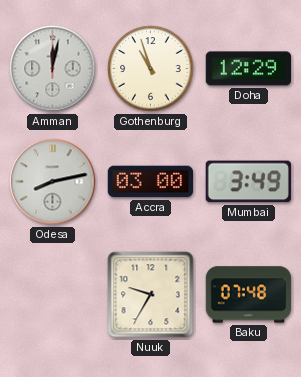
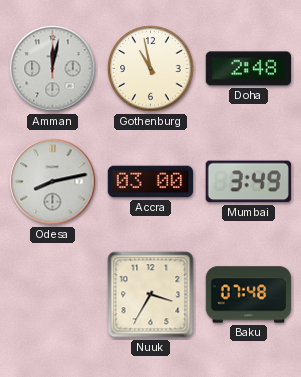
Gothenburg: 10:57 -> 10:58 (151, 69)
Doha: 12:29 -> 2:48 (248, 69)
Nuuk: 9:35 -> 3:35 (151, 295)
